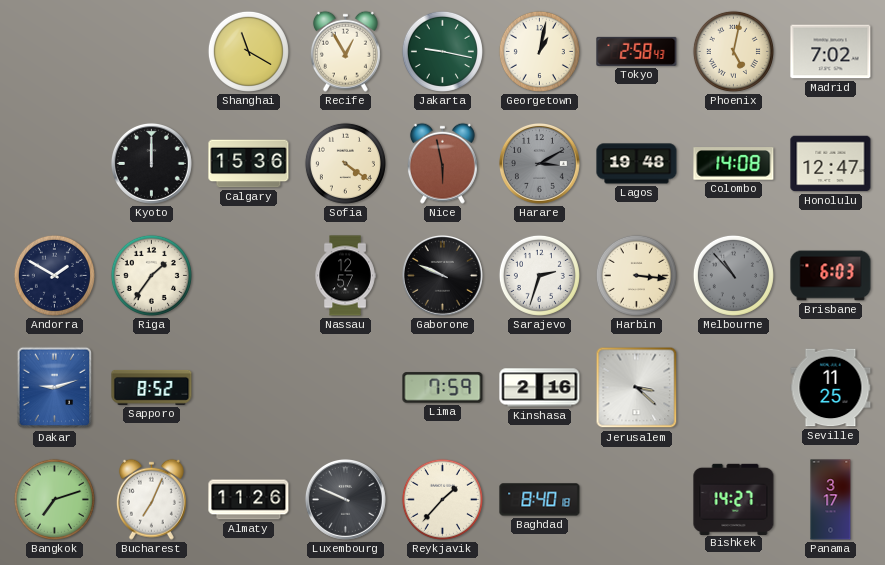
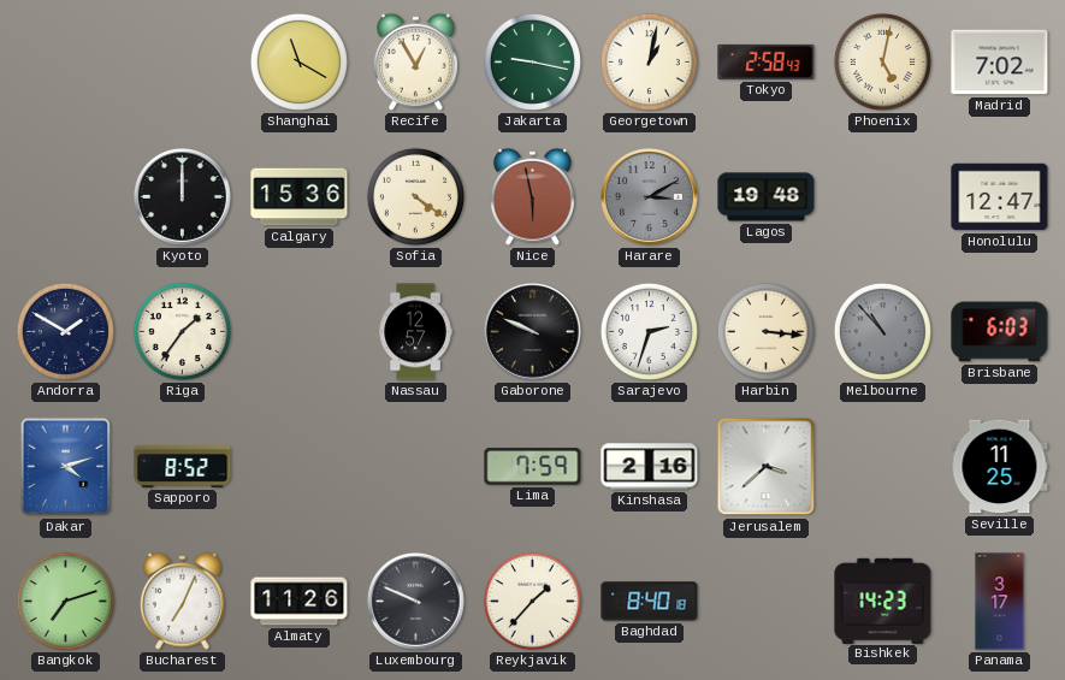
Colombo: 14:08 -> none (734, 164)
Dakar: 9:12 -> 4:12 (66, 467)
Jerusalem: 3:22 -> 3:38 (767, 467)
Bishkek: 14:27 -> 14:23 (883, 601)
